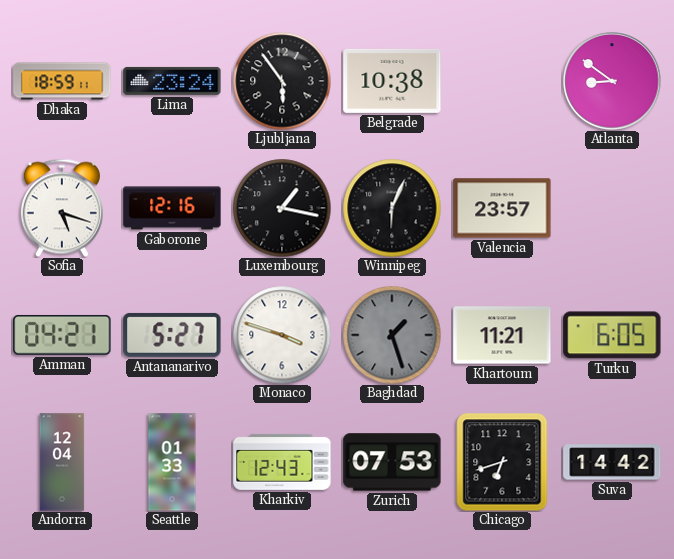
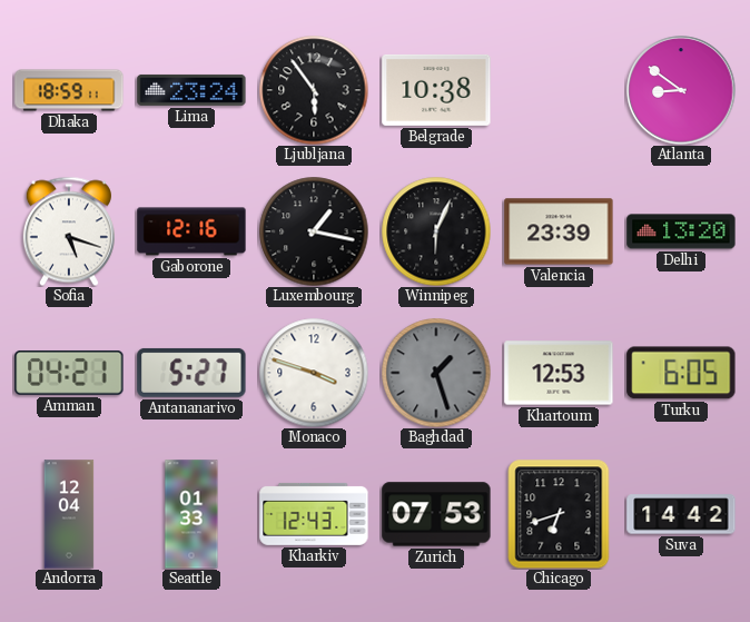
Valencia: 23:57 -> 23:39 (559, 231)
Delhi: none -> 13:20 (681, 231)
Khartoum: 11:21 -> 12:53 (559, 373)
